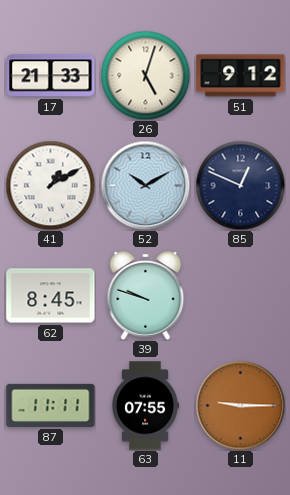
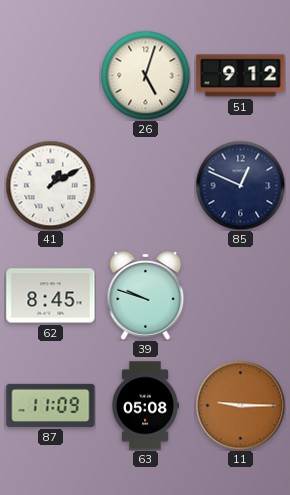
17: 21:33 -> none (51, 76)
52: 10:10 -> none (145, 185)
87: 11:11 -> 11:09 (51, 405)
63: 07:55 -> 05:08 (144, 406)
